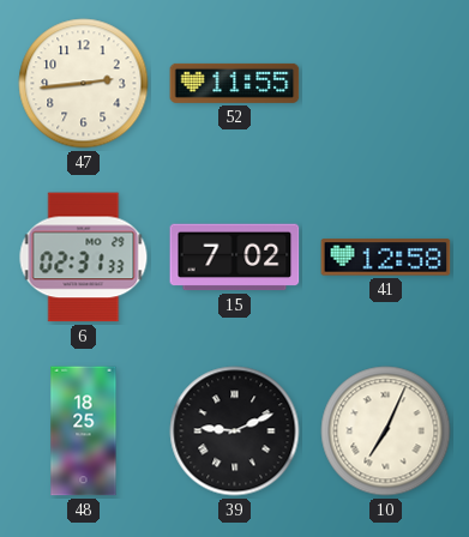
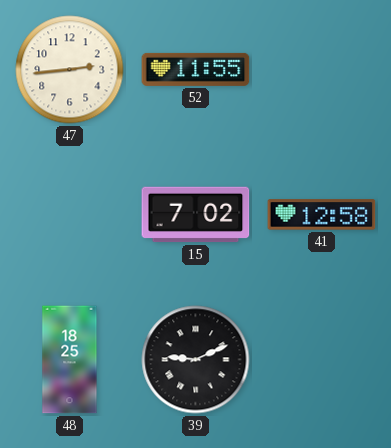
6: 02:31 -> none (84, 258)
10: 7:04 -> none (386, 432)
